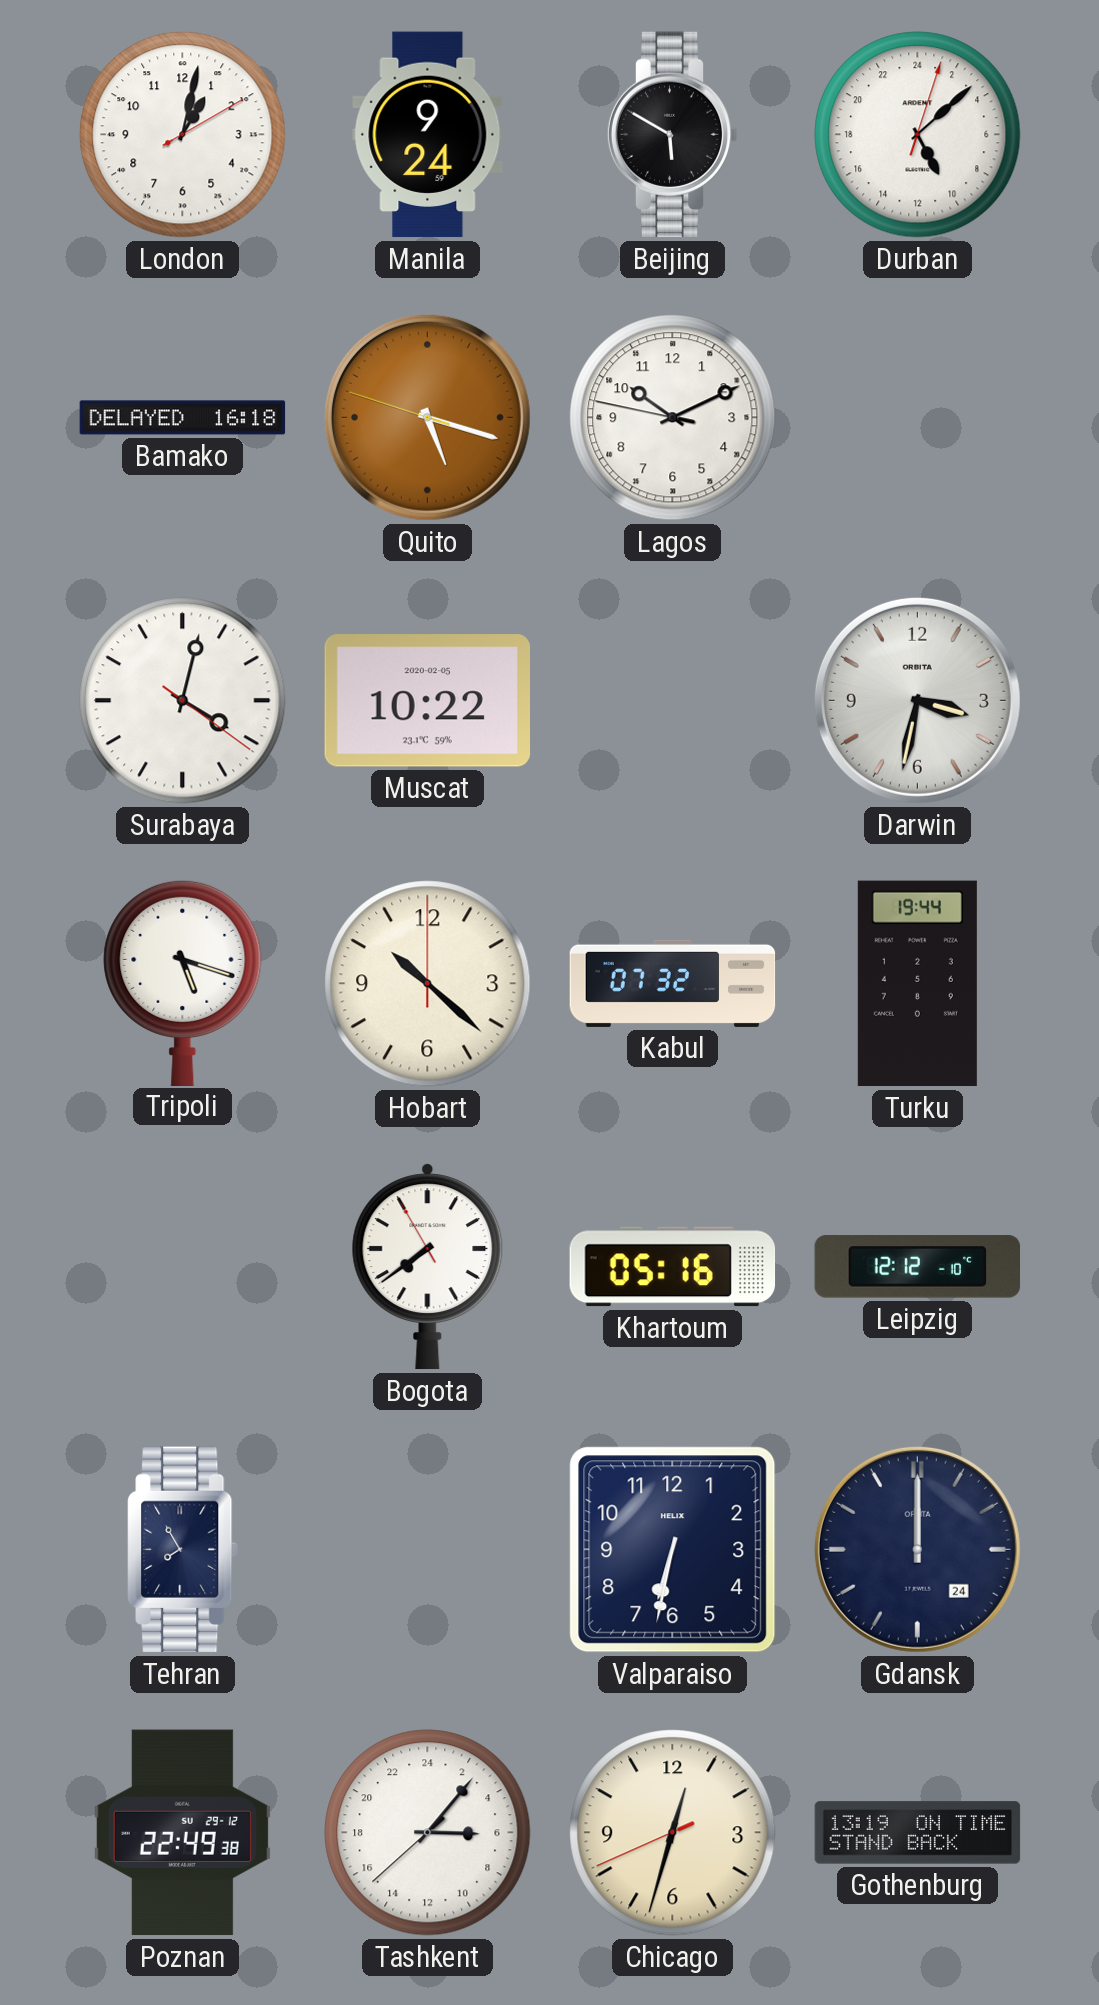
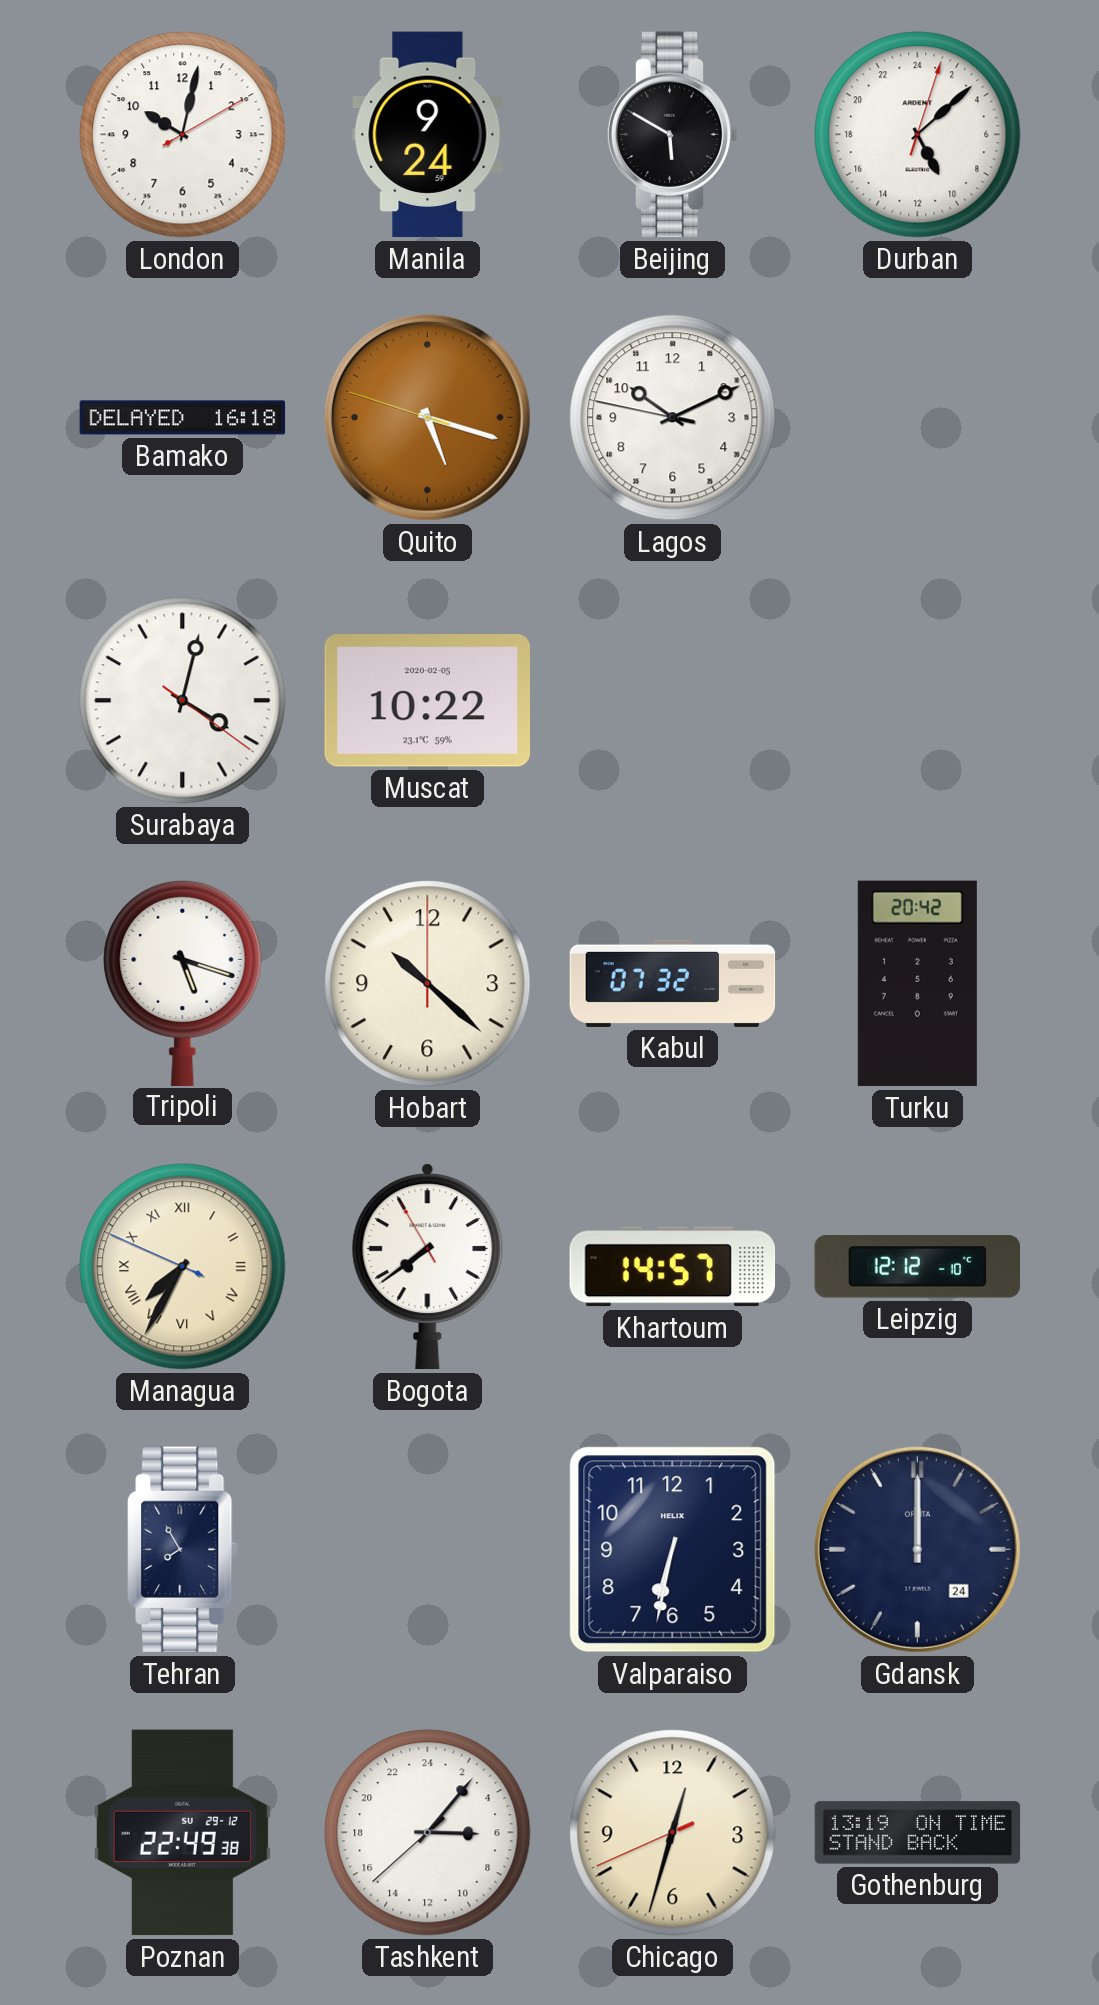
London: 1:02 -> 10:02 (183, 135)
Darwin: 3:32 -> none (917, 700)
Turku: 19:44 -> 20:42 (917, 984)
Managua: none -> 7:34 (183, 1267)
Khartoum: 05:16 -> 14:57 (673, 1267)
